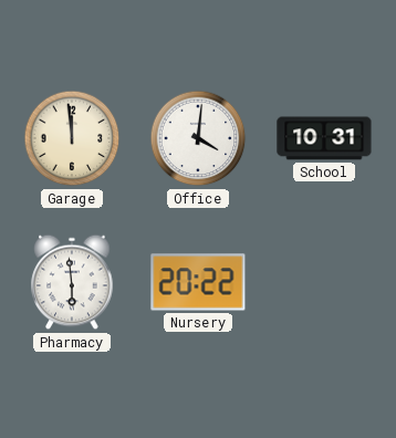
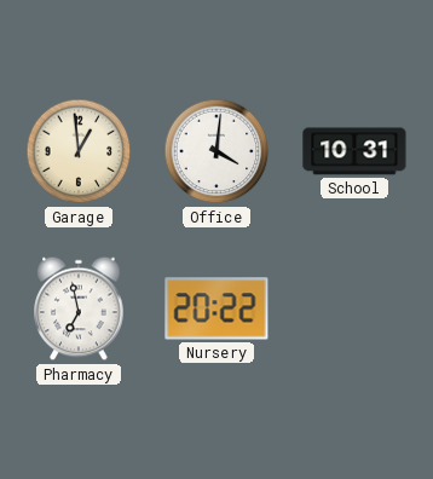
Garage: 11:59 -> 12:59 (79, 151)
Pharmacy: 5:59 -> 6:58 (79, 308)
